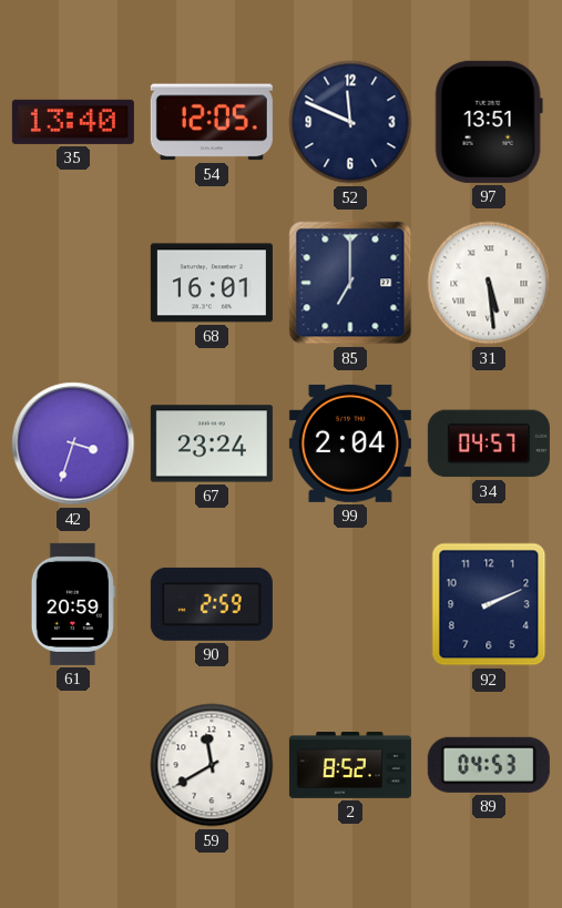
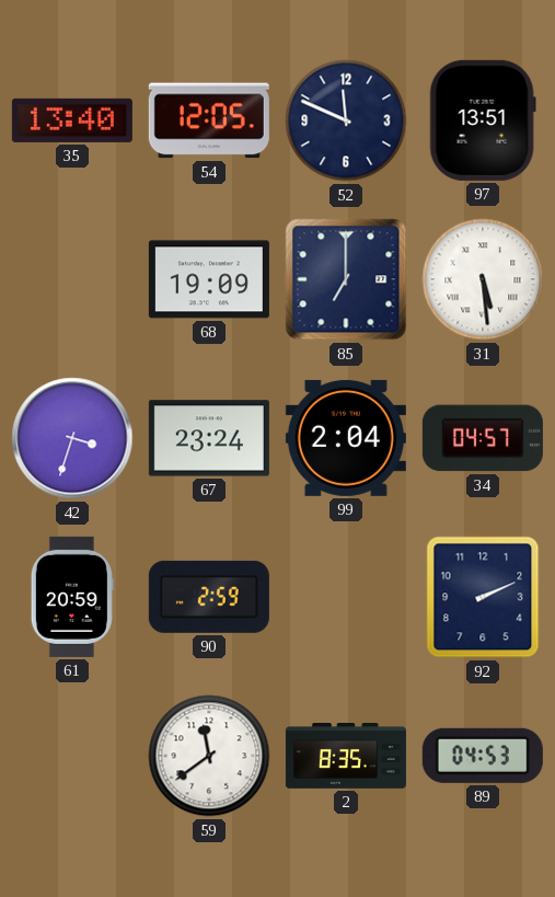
68: 16:01 -> 19:09 (209, 279)
59: 11:40 -> 11:39 (209, 756)
2: 8:52 -> 8:35 (346, 757)
